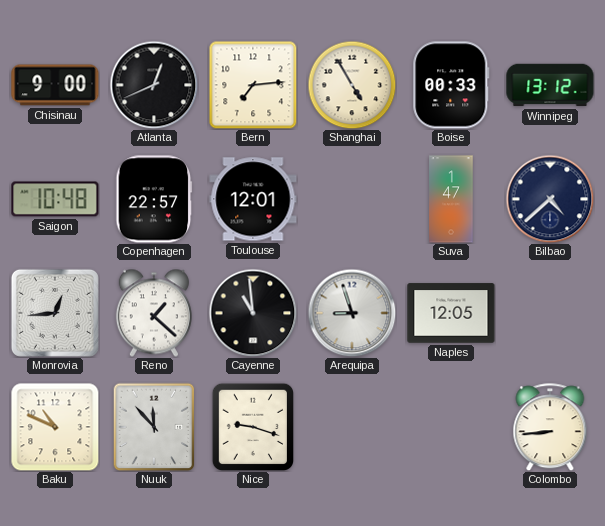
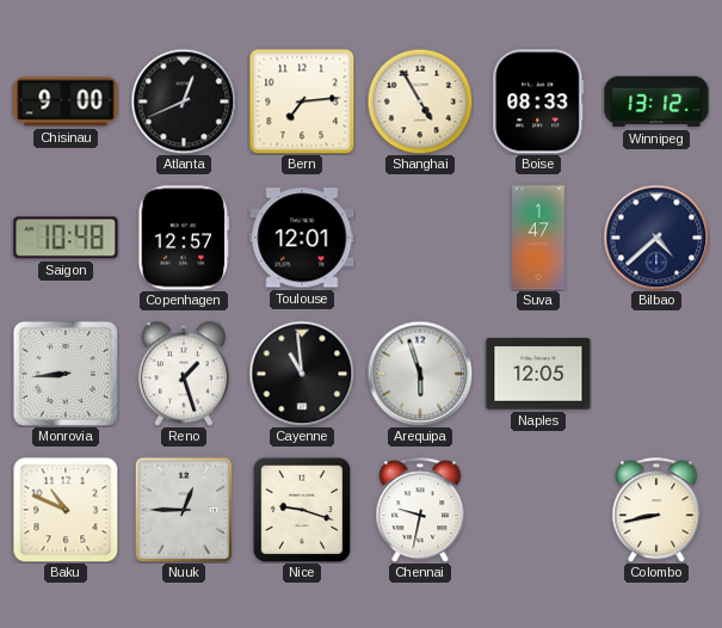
Boise: 00:33 -> 08:33 (538, 101)
Copenhagen: 22:57 -> 12:57 (184, 238)
Monrovia: 12:44 -> 8:44 (66, 374)
Reno: 1:22 -> 1:27 (184, 374)
Arequipa: 8:57 -> 5:57 (420, 374)
Nuuk: 11:53 -> 12:45 (184, 510)
Chennai: none -> 9:32 (420, 510)
Colombo: 8:44 -> 8:43 (656, 510)
